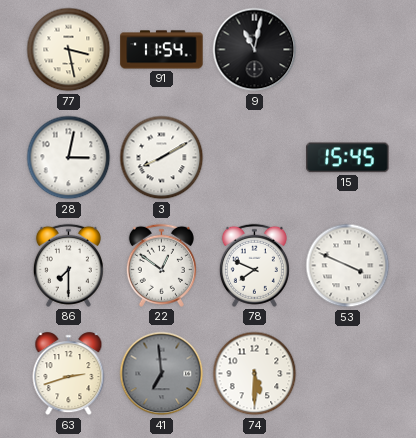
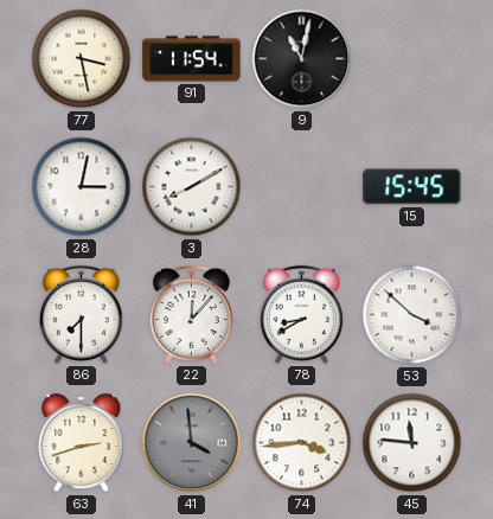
22: 12:51 -> 12:07 (191, 314)
78: 7:49 -> 8:40 (301, 314)
53: 3:49 -> 3:52 (412, 315)
41: 6:59 -> 3:59 (192, 443)
74: 5:30 -> 3:44 (302, 443)
45: none -> 11:46 (412, 443)
